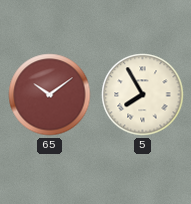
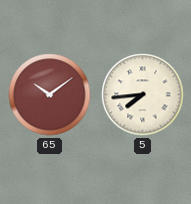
5: 7:55 -> 7:44 (143, 95)
